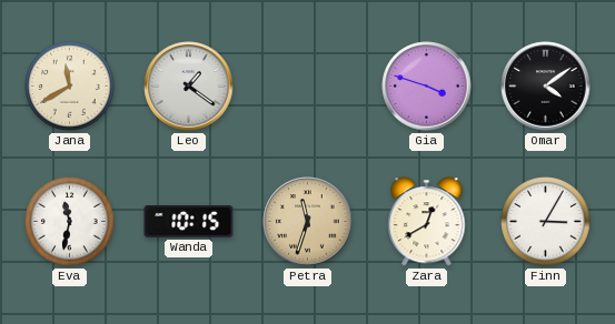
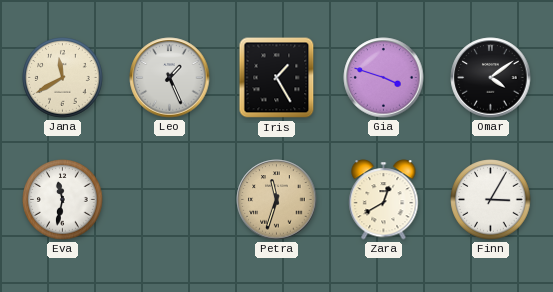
Leo: 1:21 -> 1:26 (170, 78)
Iris: none -> 1:25 (277, 78)
Wanda: 10:15 -> none (189, 222)
